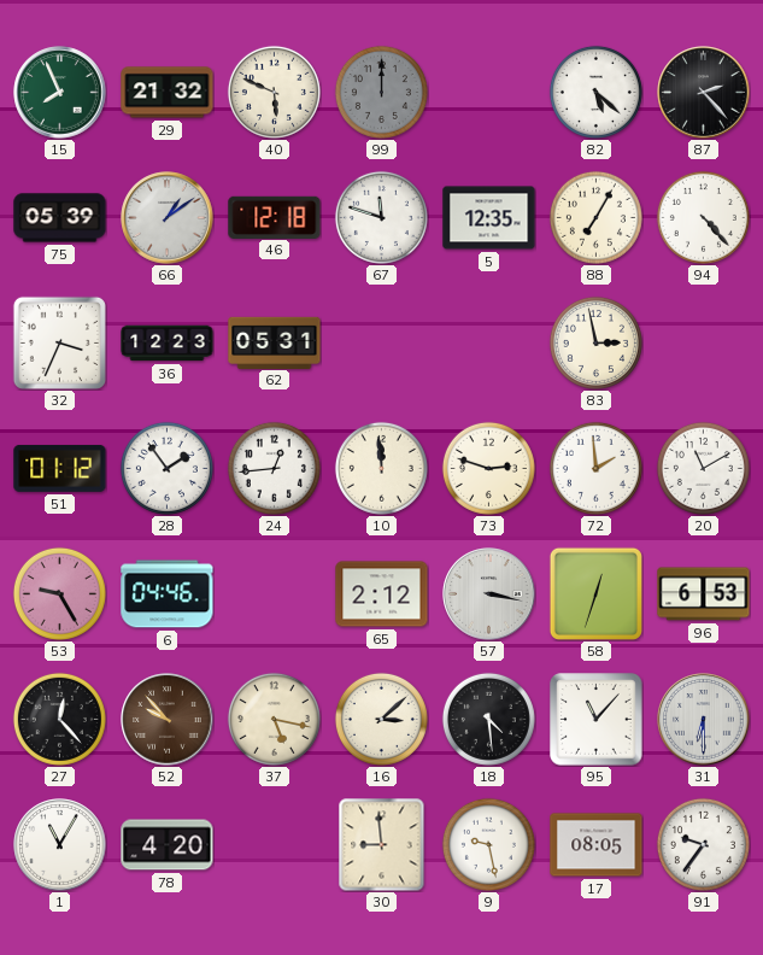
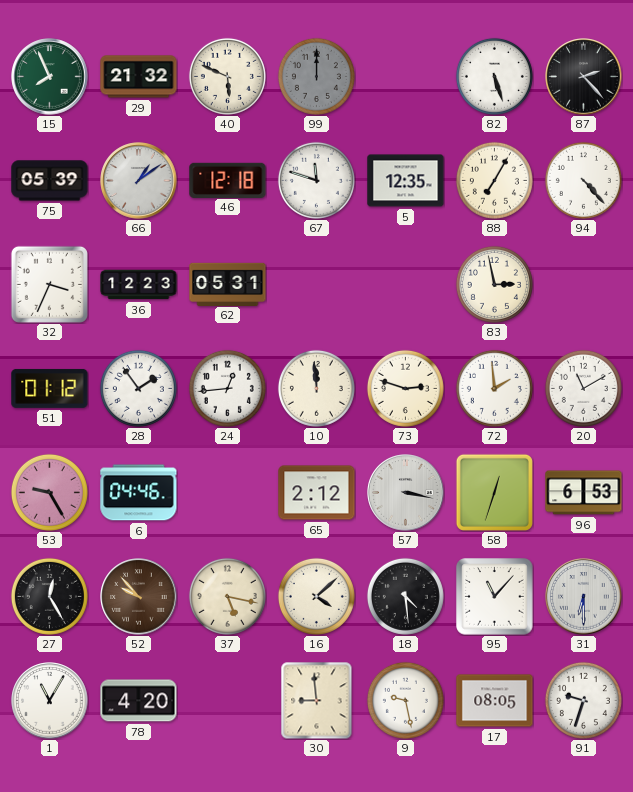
82: 5:22 -> 5:27 (494, 76)
27: 12:23 -> 12:25 (49, 596)
16: 3:08 -> 4:08 (316, 596)
91: 9:36 -> 9:33 (583, 700)
